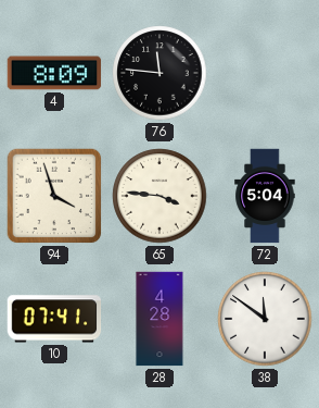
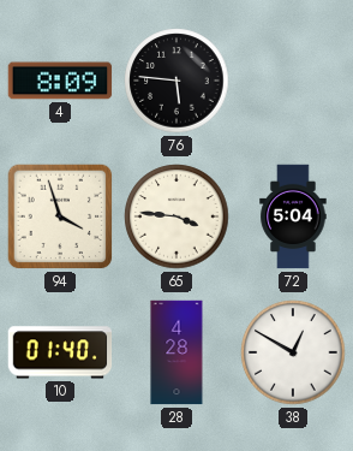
76: 11:46 -> 5:46 (176, 81)
10: 07:41 -> 01:40 (60, 352)
38: 11:51 -> 12:50 (293, 352)
